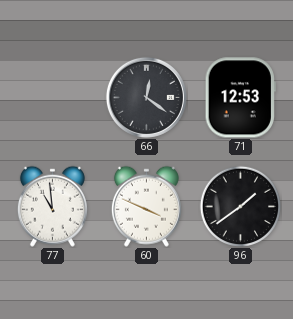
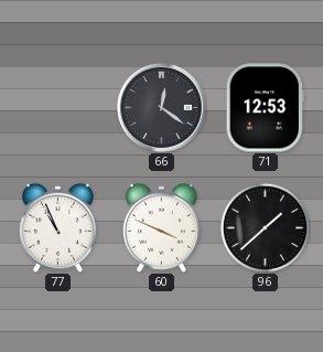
77: 10:59 -> 10:56 (57, 227)
96: 1:39 -> 1:38 (265, 227)
